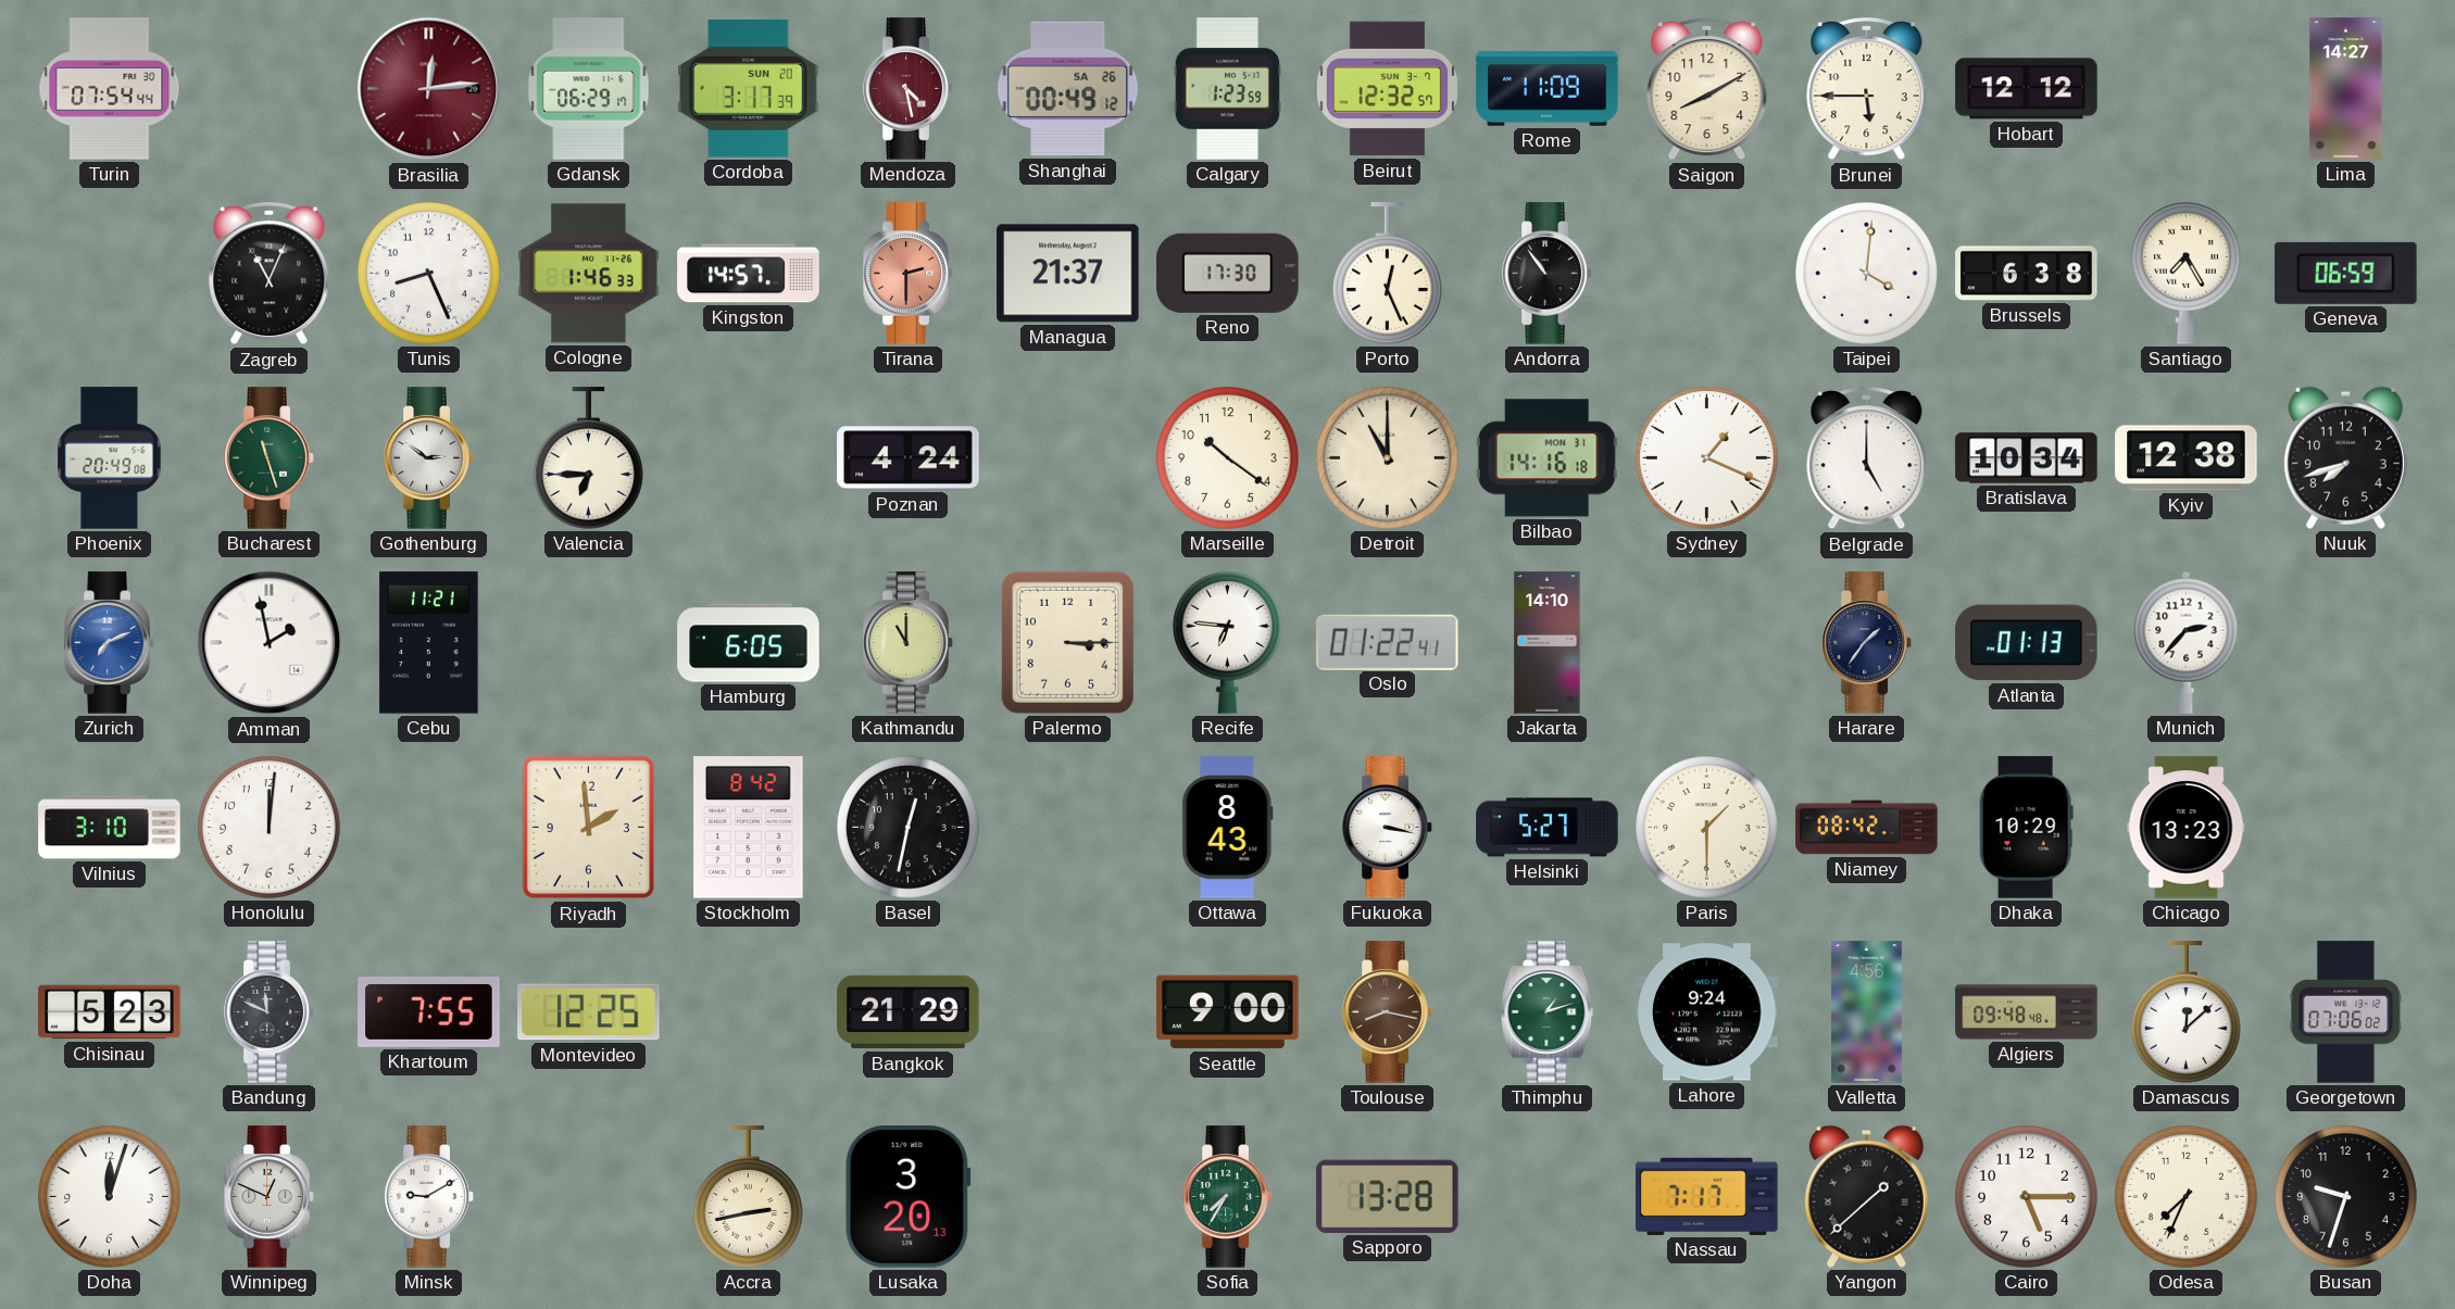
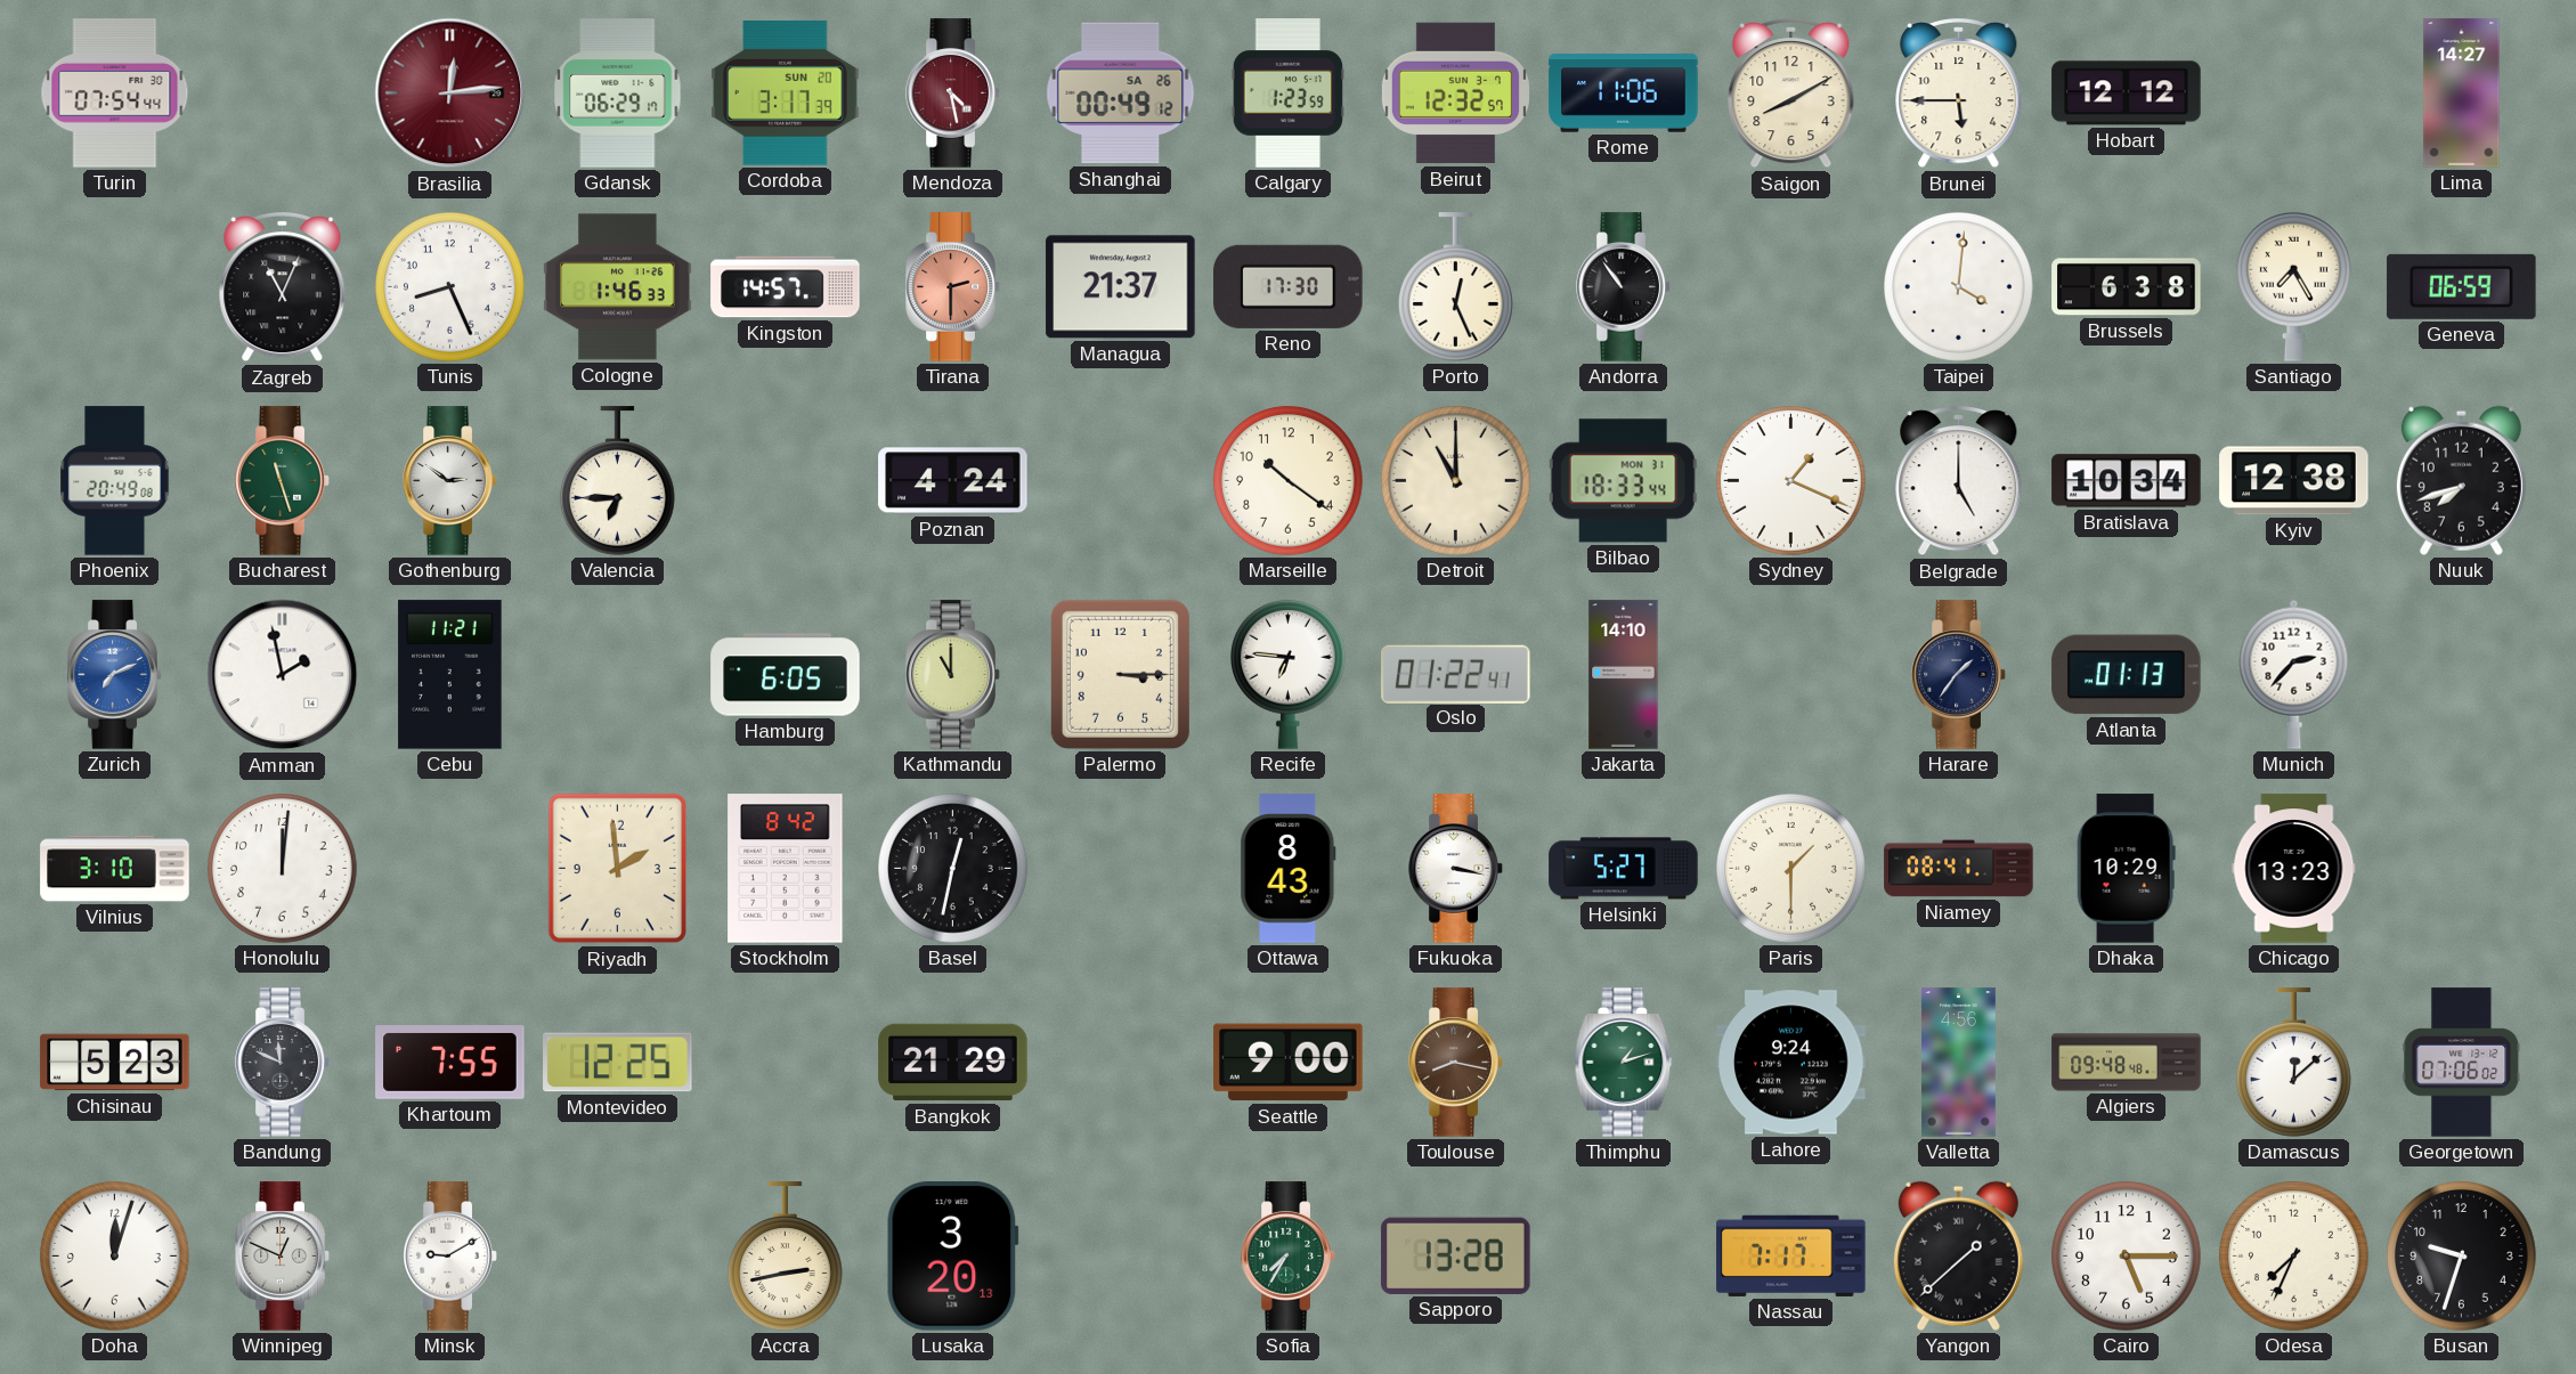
Rome: 11:09 -> 11:06 (1624, 94)
Bilbao: 14:16 -> 18:33 (1623, 481)
Niamey: 08:42 -> 08:41 (1959, 869)
